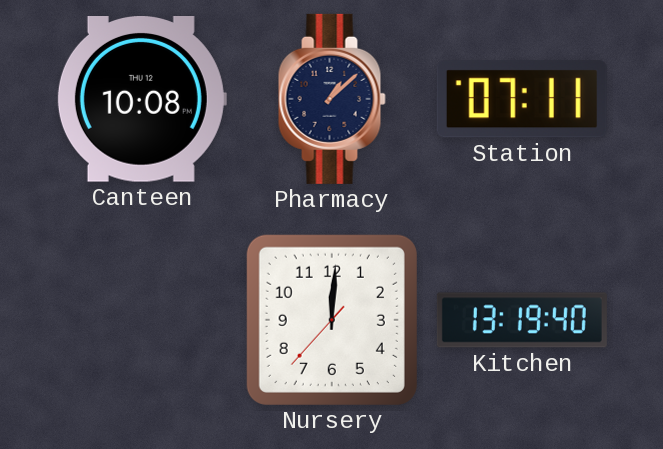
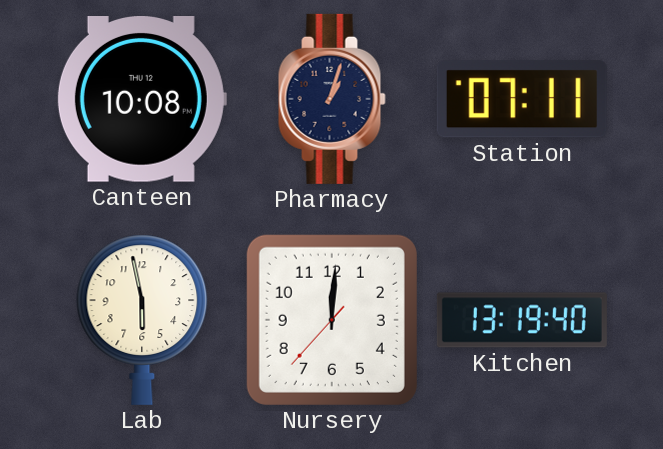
Pharmacy: 1:08 -> 1:03 (332, 99)
Lab: none -> 5:58 (142, 320)
